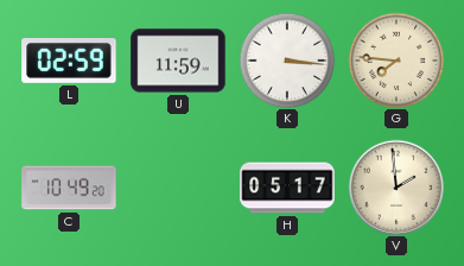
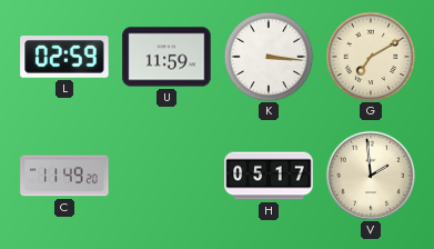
G: 7:46 -> 7:10 (371, 57)
C: 10:49 -> 11:49 (64, 176)
